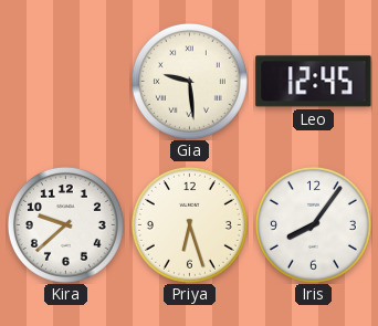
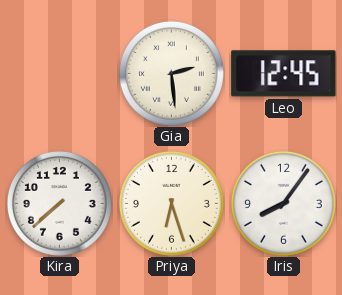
Gia: 9:29 -> 2:29 (171, 73)
Kira: 9:38 -> 7:38 (59, 203)
